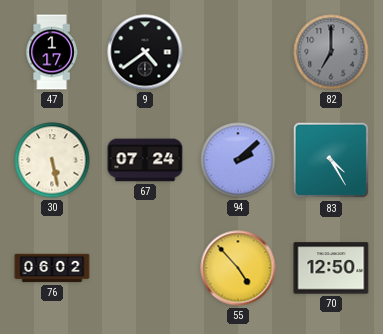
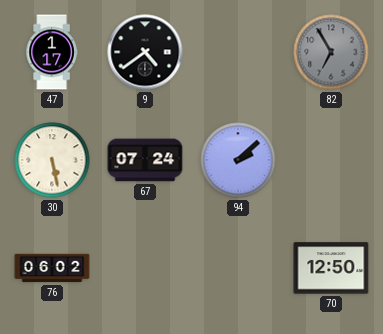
82: 7:00 -> 6:55 (331, 52)
83: 4:25 -> none (331, 160)
55: 4:53 -> none (238, 268)
